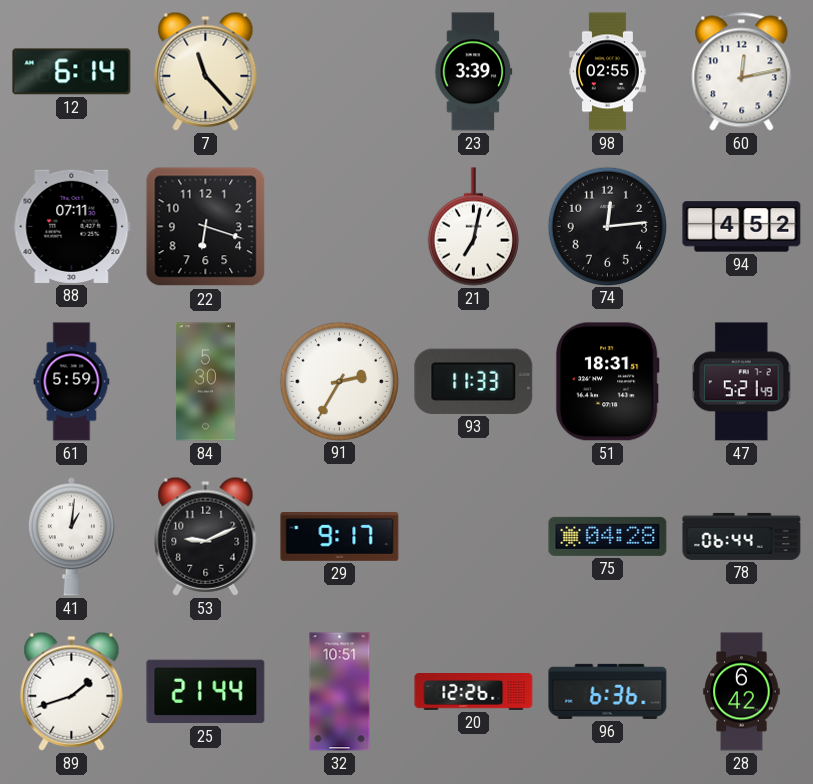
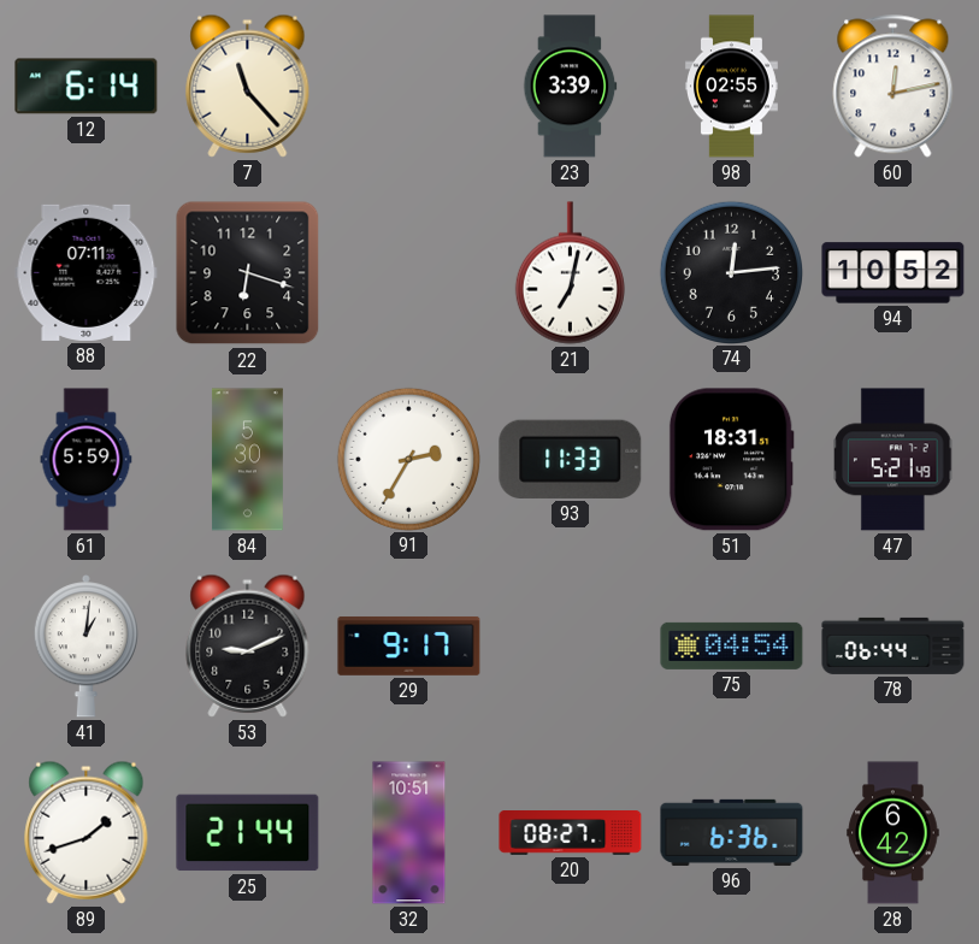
94: 4:52 -> 10:52 (894, 273)
75: 04:28 -> 04:54 (732, 645)
20: 12:26 -> 08:27 (571, 833)
